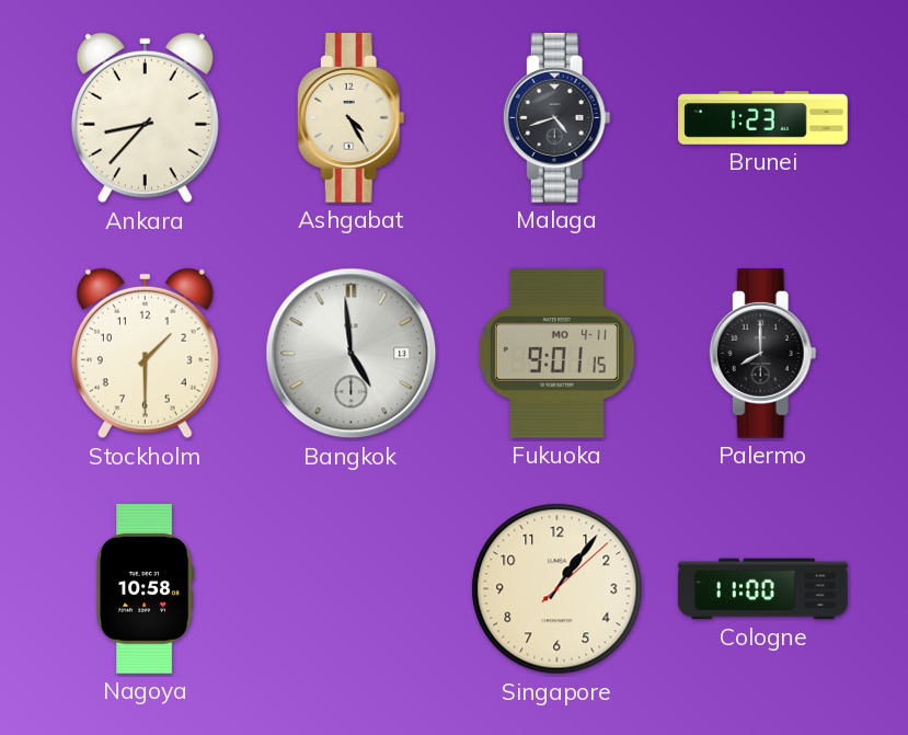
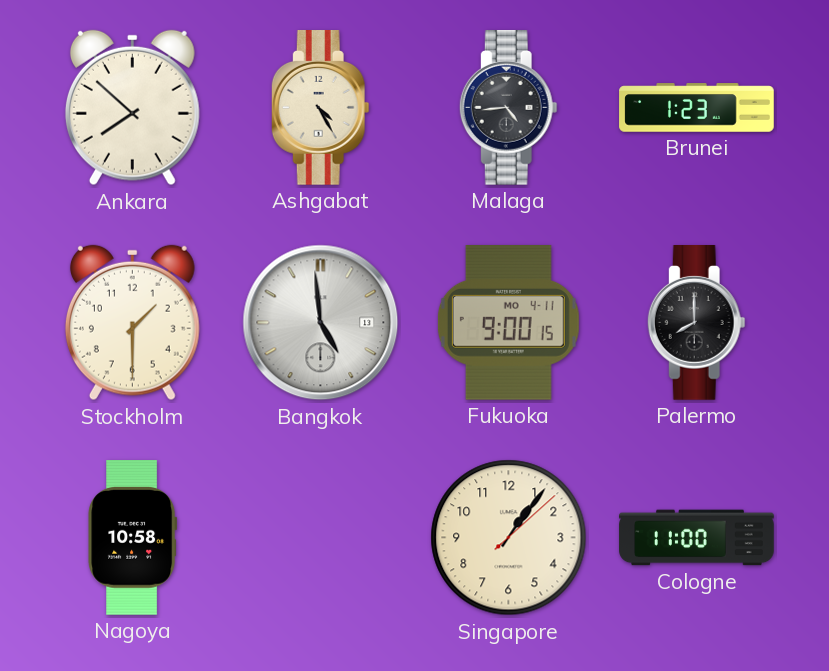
Ankara: 8:37 -> 7:52 (132, 108)
Malaga: 4:42 -> 4:44 (508, 108)
Fukuoka: 9:01 -> 9:00 (508, 322)
